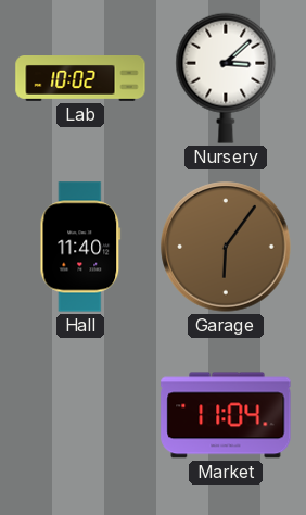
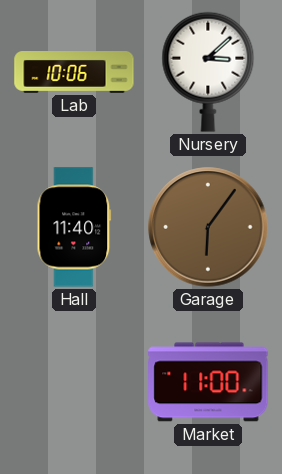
Lab: 10:02 -> 10:06 (74, 73)
Market: 11:04 -> 11:00 (208, 382)
